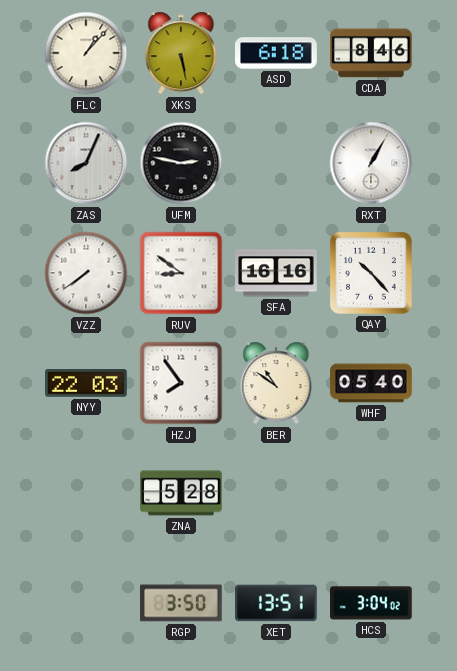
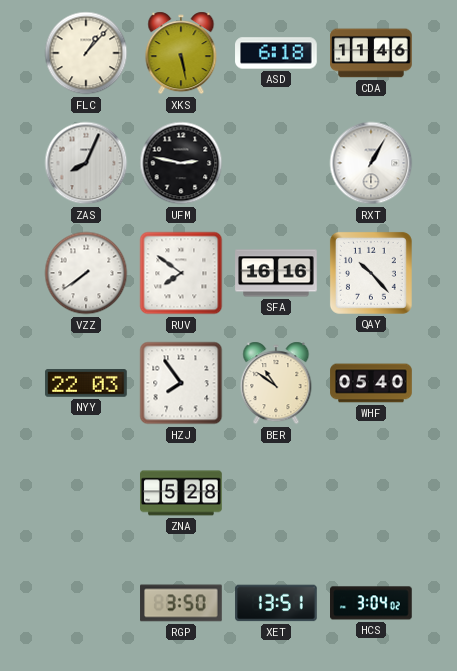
CDA: 8:46 -> 11:46 (371, 53)
RUV: 8:51 -> 7:51 (181, 273)
